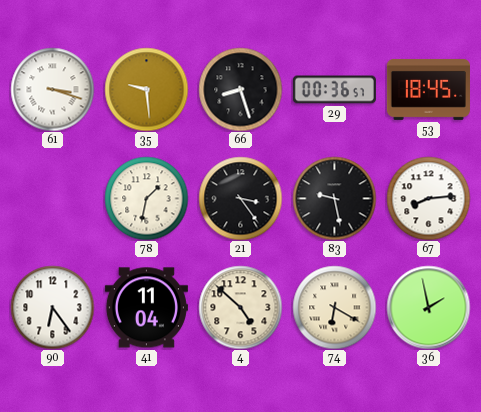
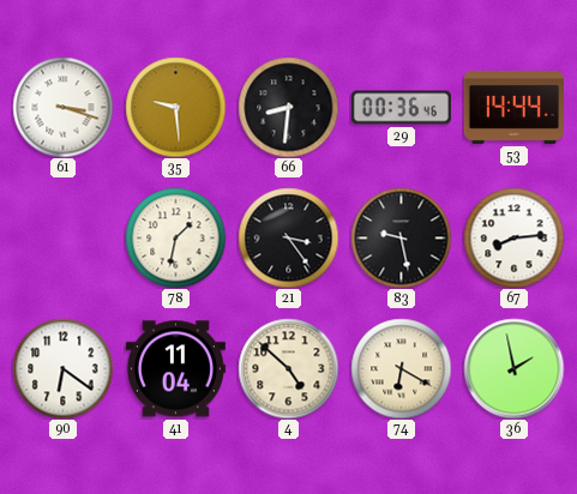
66: 8:27 -> 8:31 (288, 107)
29: 00:36:57 -> 00:36:46 (401, 108)
53: 18:45 -> 14:44 (513, 107)
90: 6:24 -> 6:21 (62, 368)
